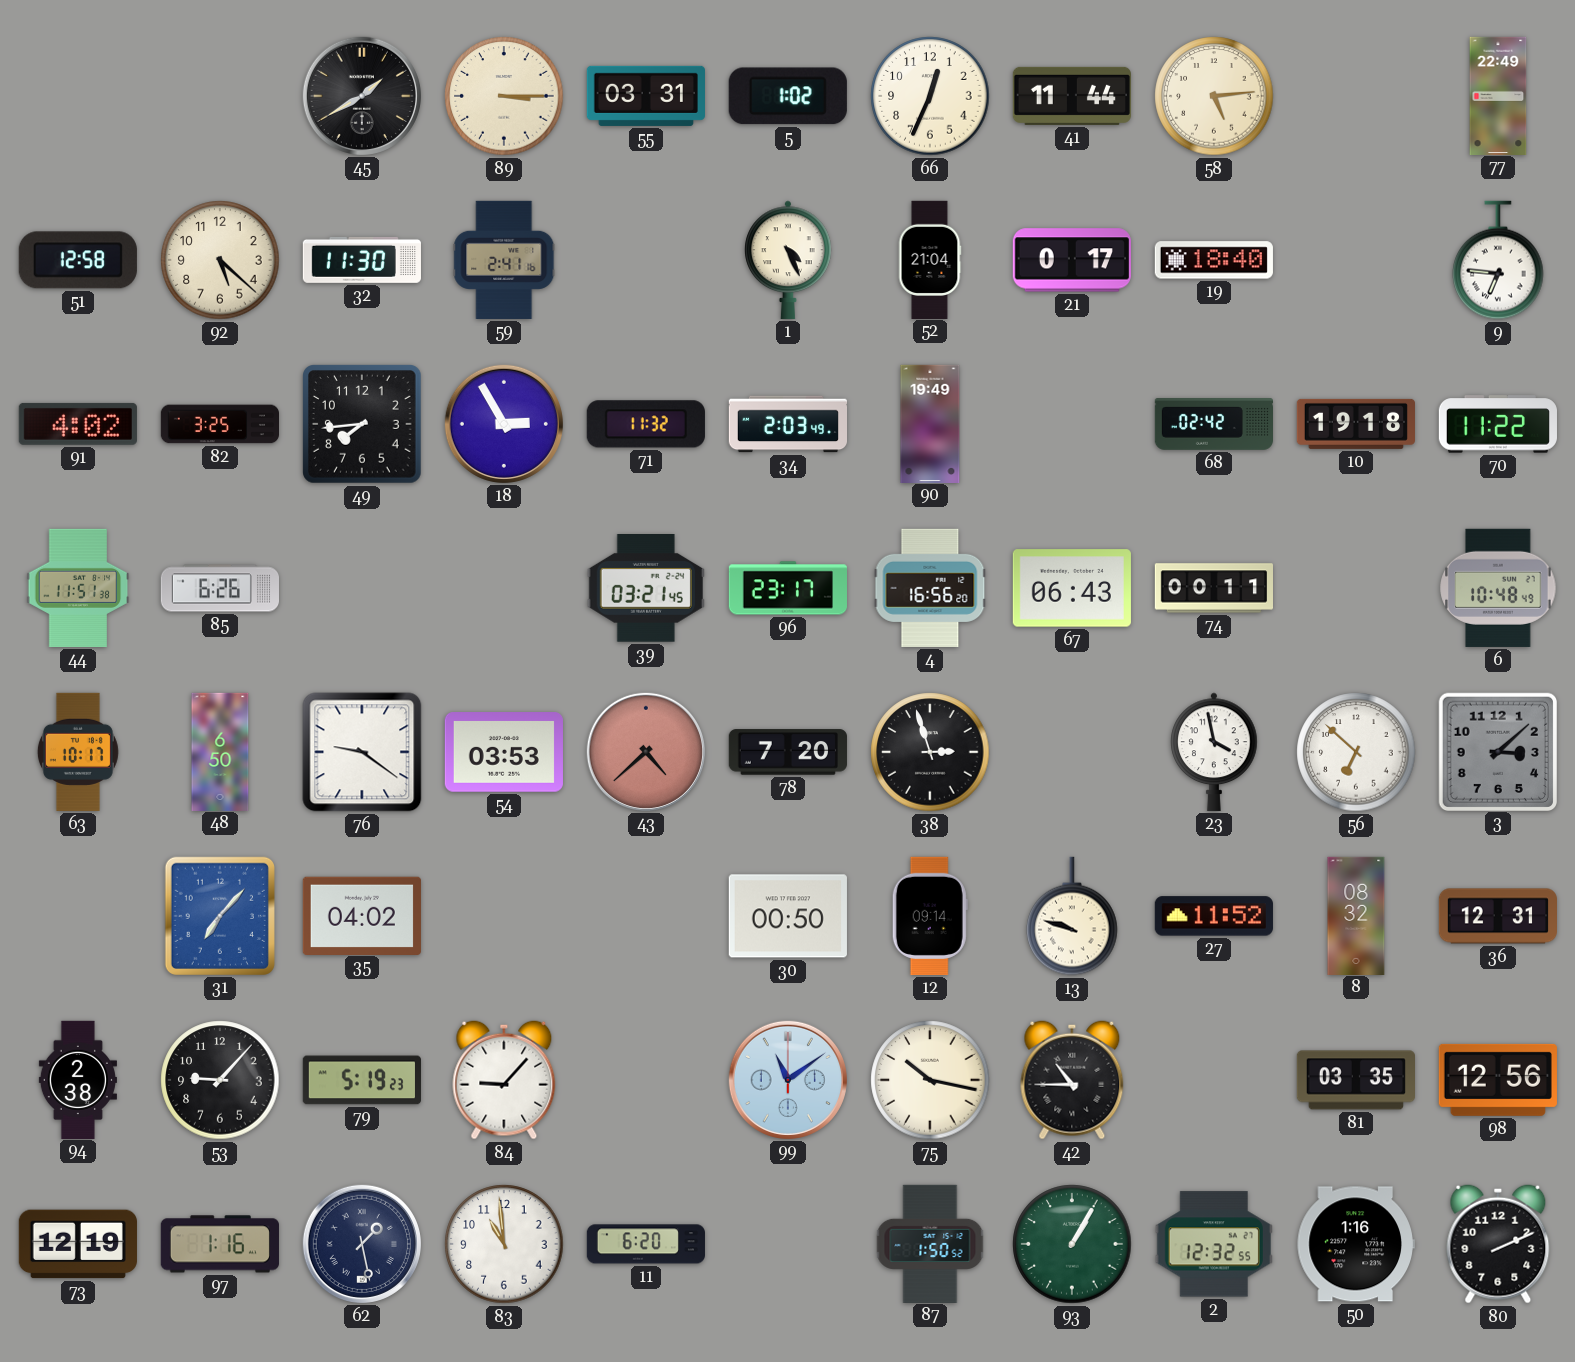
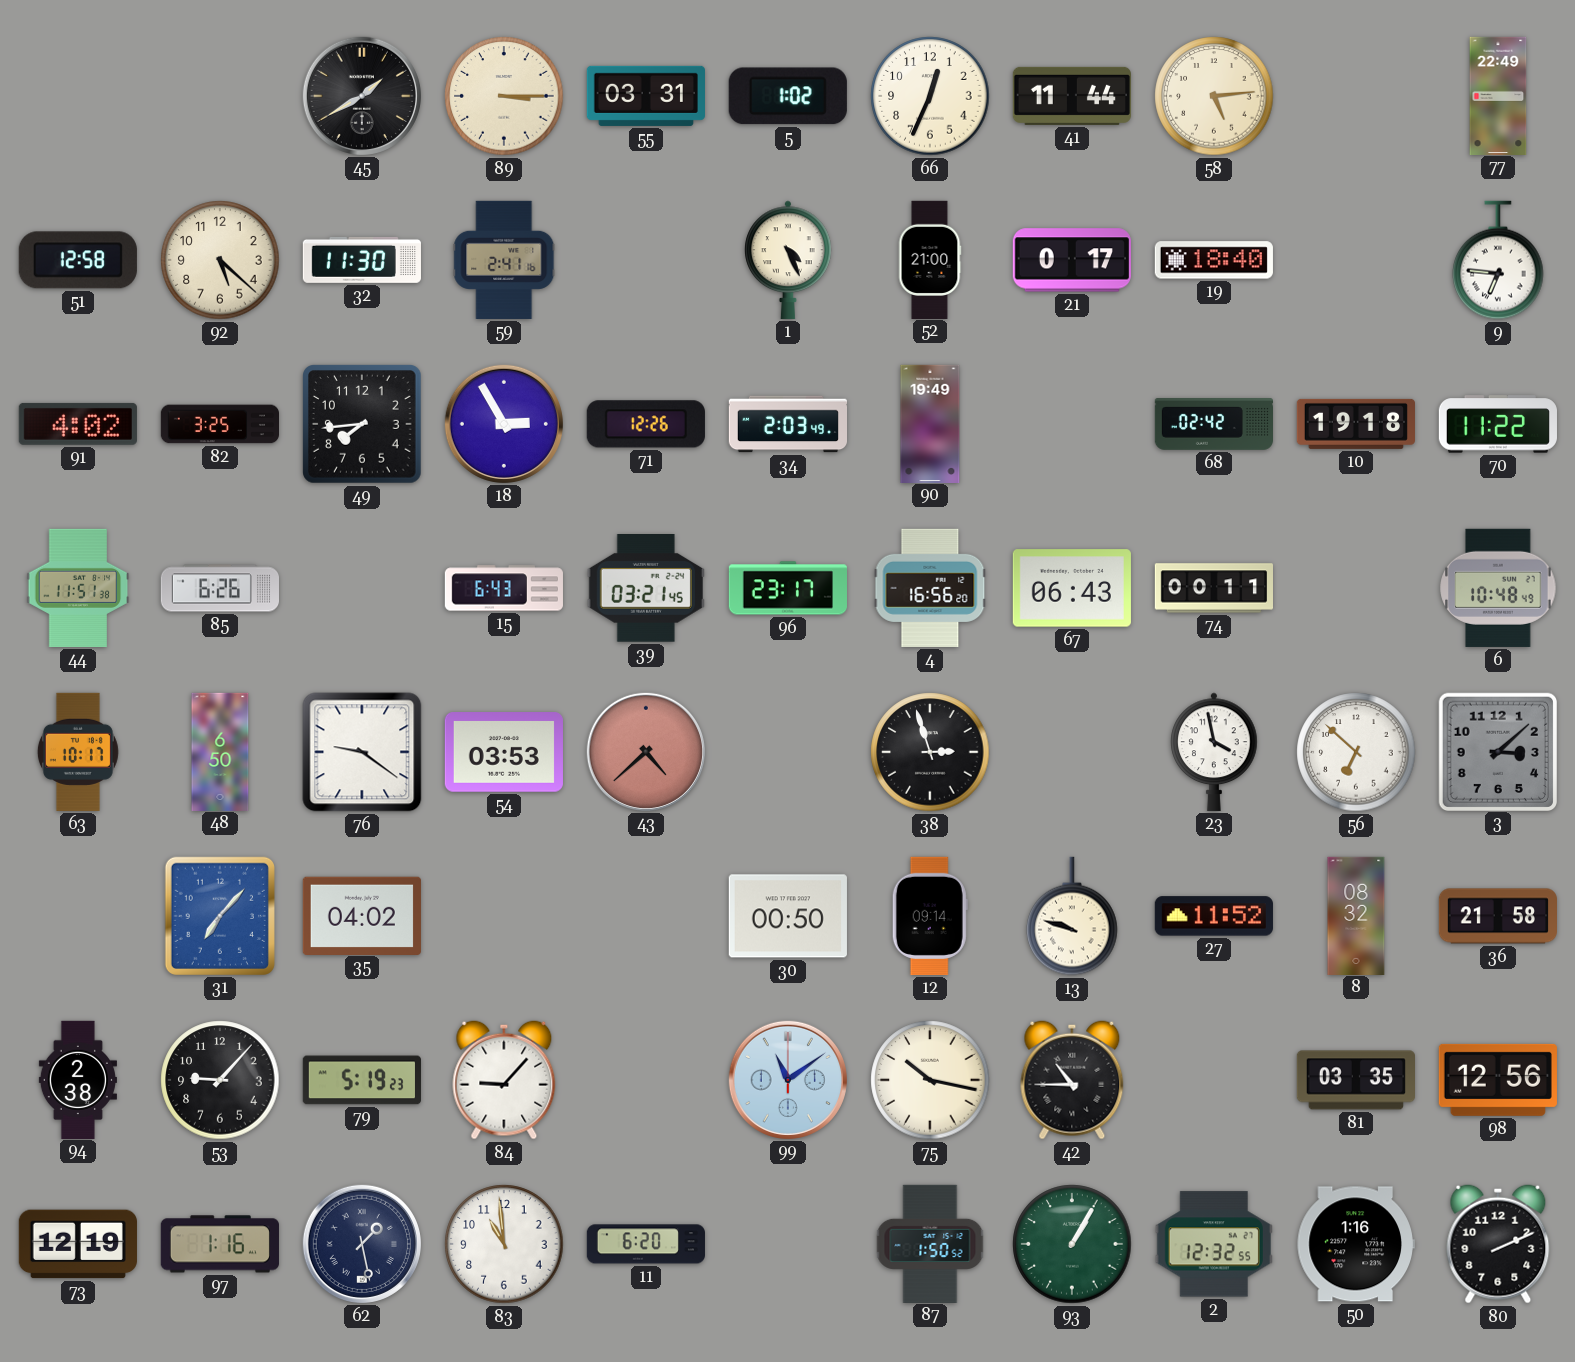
52: 21:04 -> 21:00 (930, 259)
71: 11:32 -> 12:26 (646, 424)
15: none -> 6:43 (504, 588)
78: 7:20 -> none (788, 752)
36: 12:31 -> 21:58 (1497, 916)
